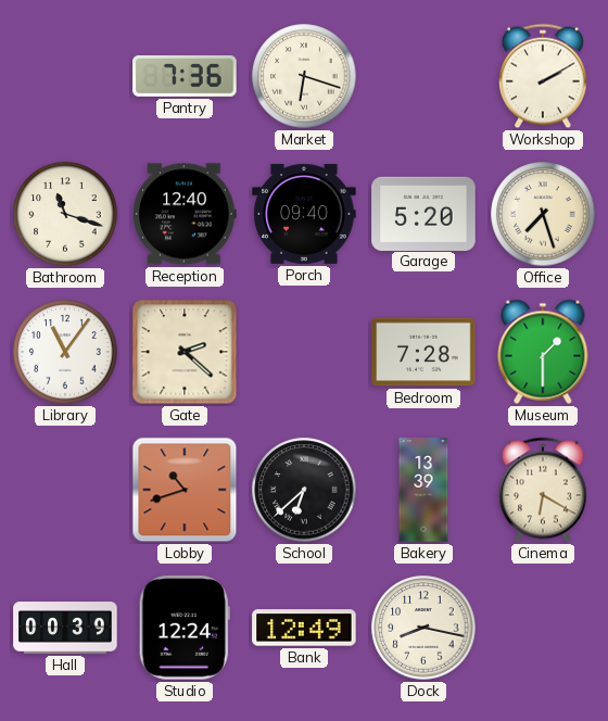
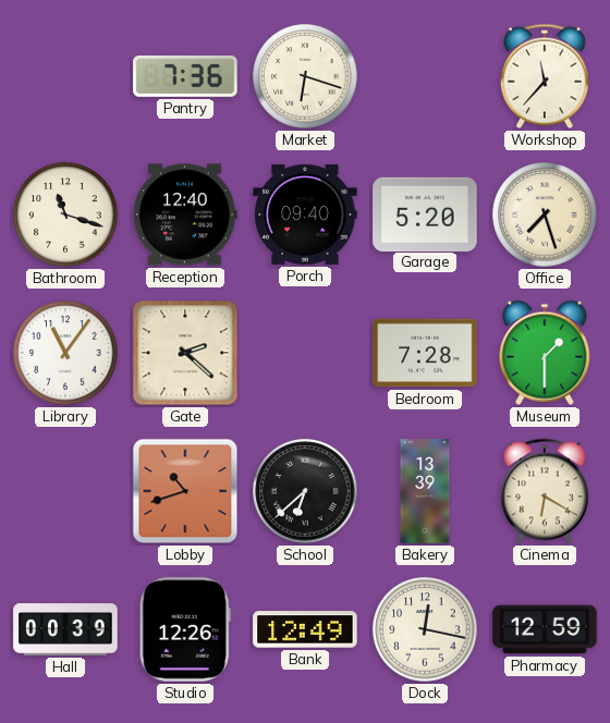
Workshop: 2:10 -> 11:37 (545, 76)
Studio: 12:24 -> 12:26 (185, 629)
Dock: 8:17 -> 12:17 (425, 629)
Pharmacy: none -> 12:59 (545, 629)
